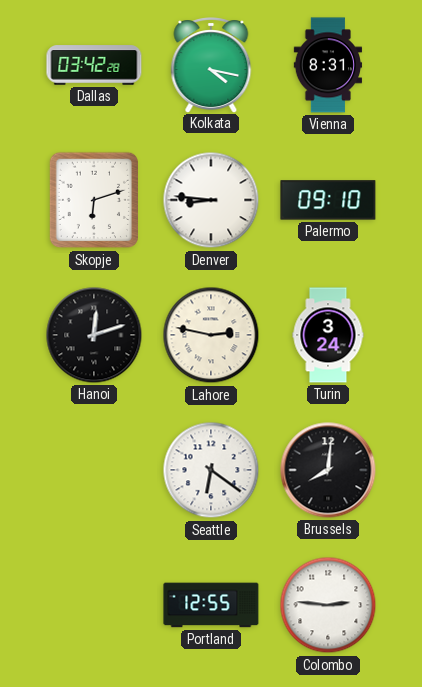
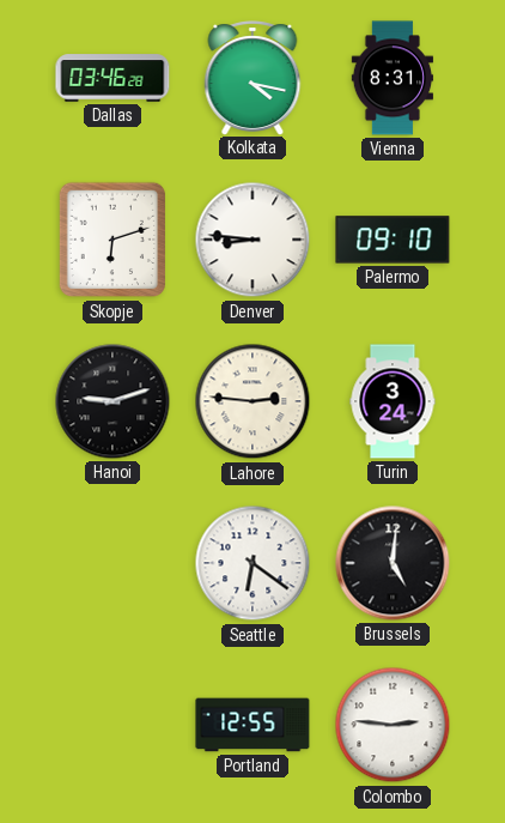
Dallas: 03:42 -> 03:46 (112, 78)
Hanoi: 12:12 -> 9:12 (112, 401)
Lahore: 2:47 -> 2:46 (252, 401)
Brussels: 8:01 -> 5:01 (393, 563)
